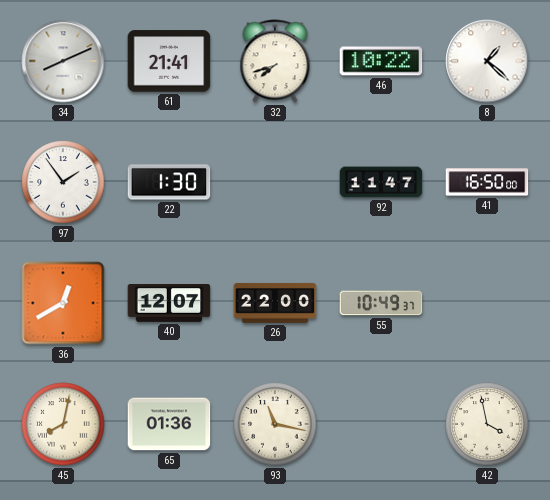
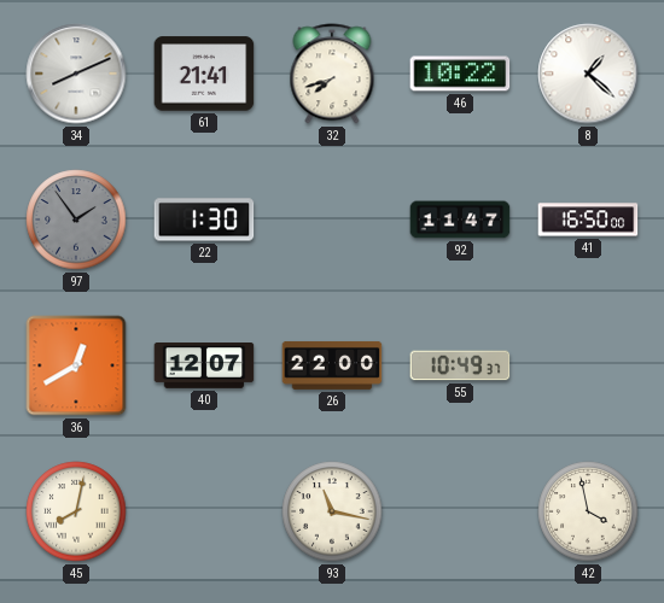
97 dial: white -> grey (76, 219)
65: 01:36 -> none (169, 424)
